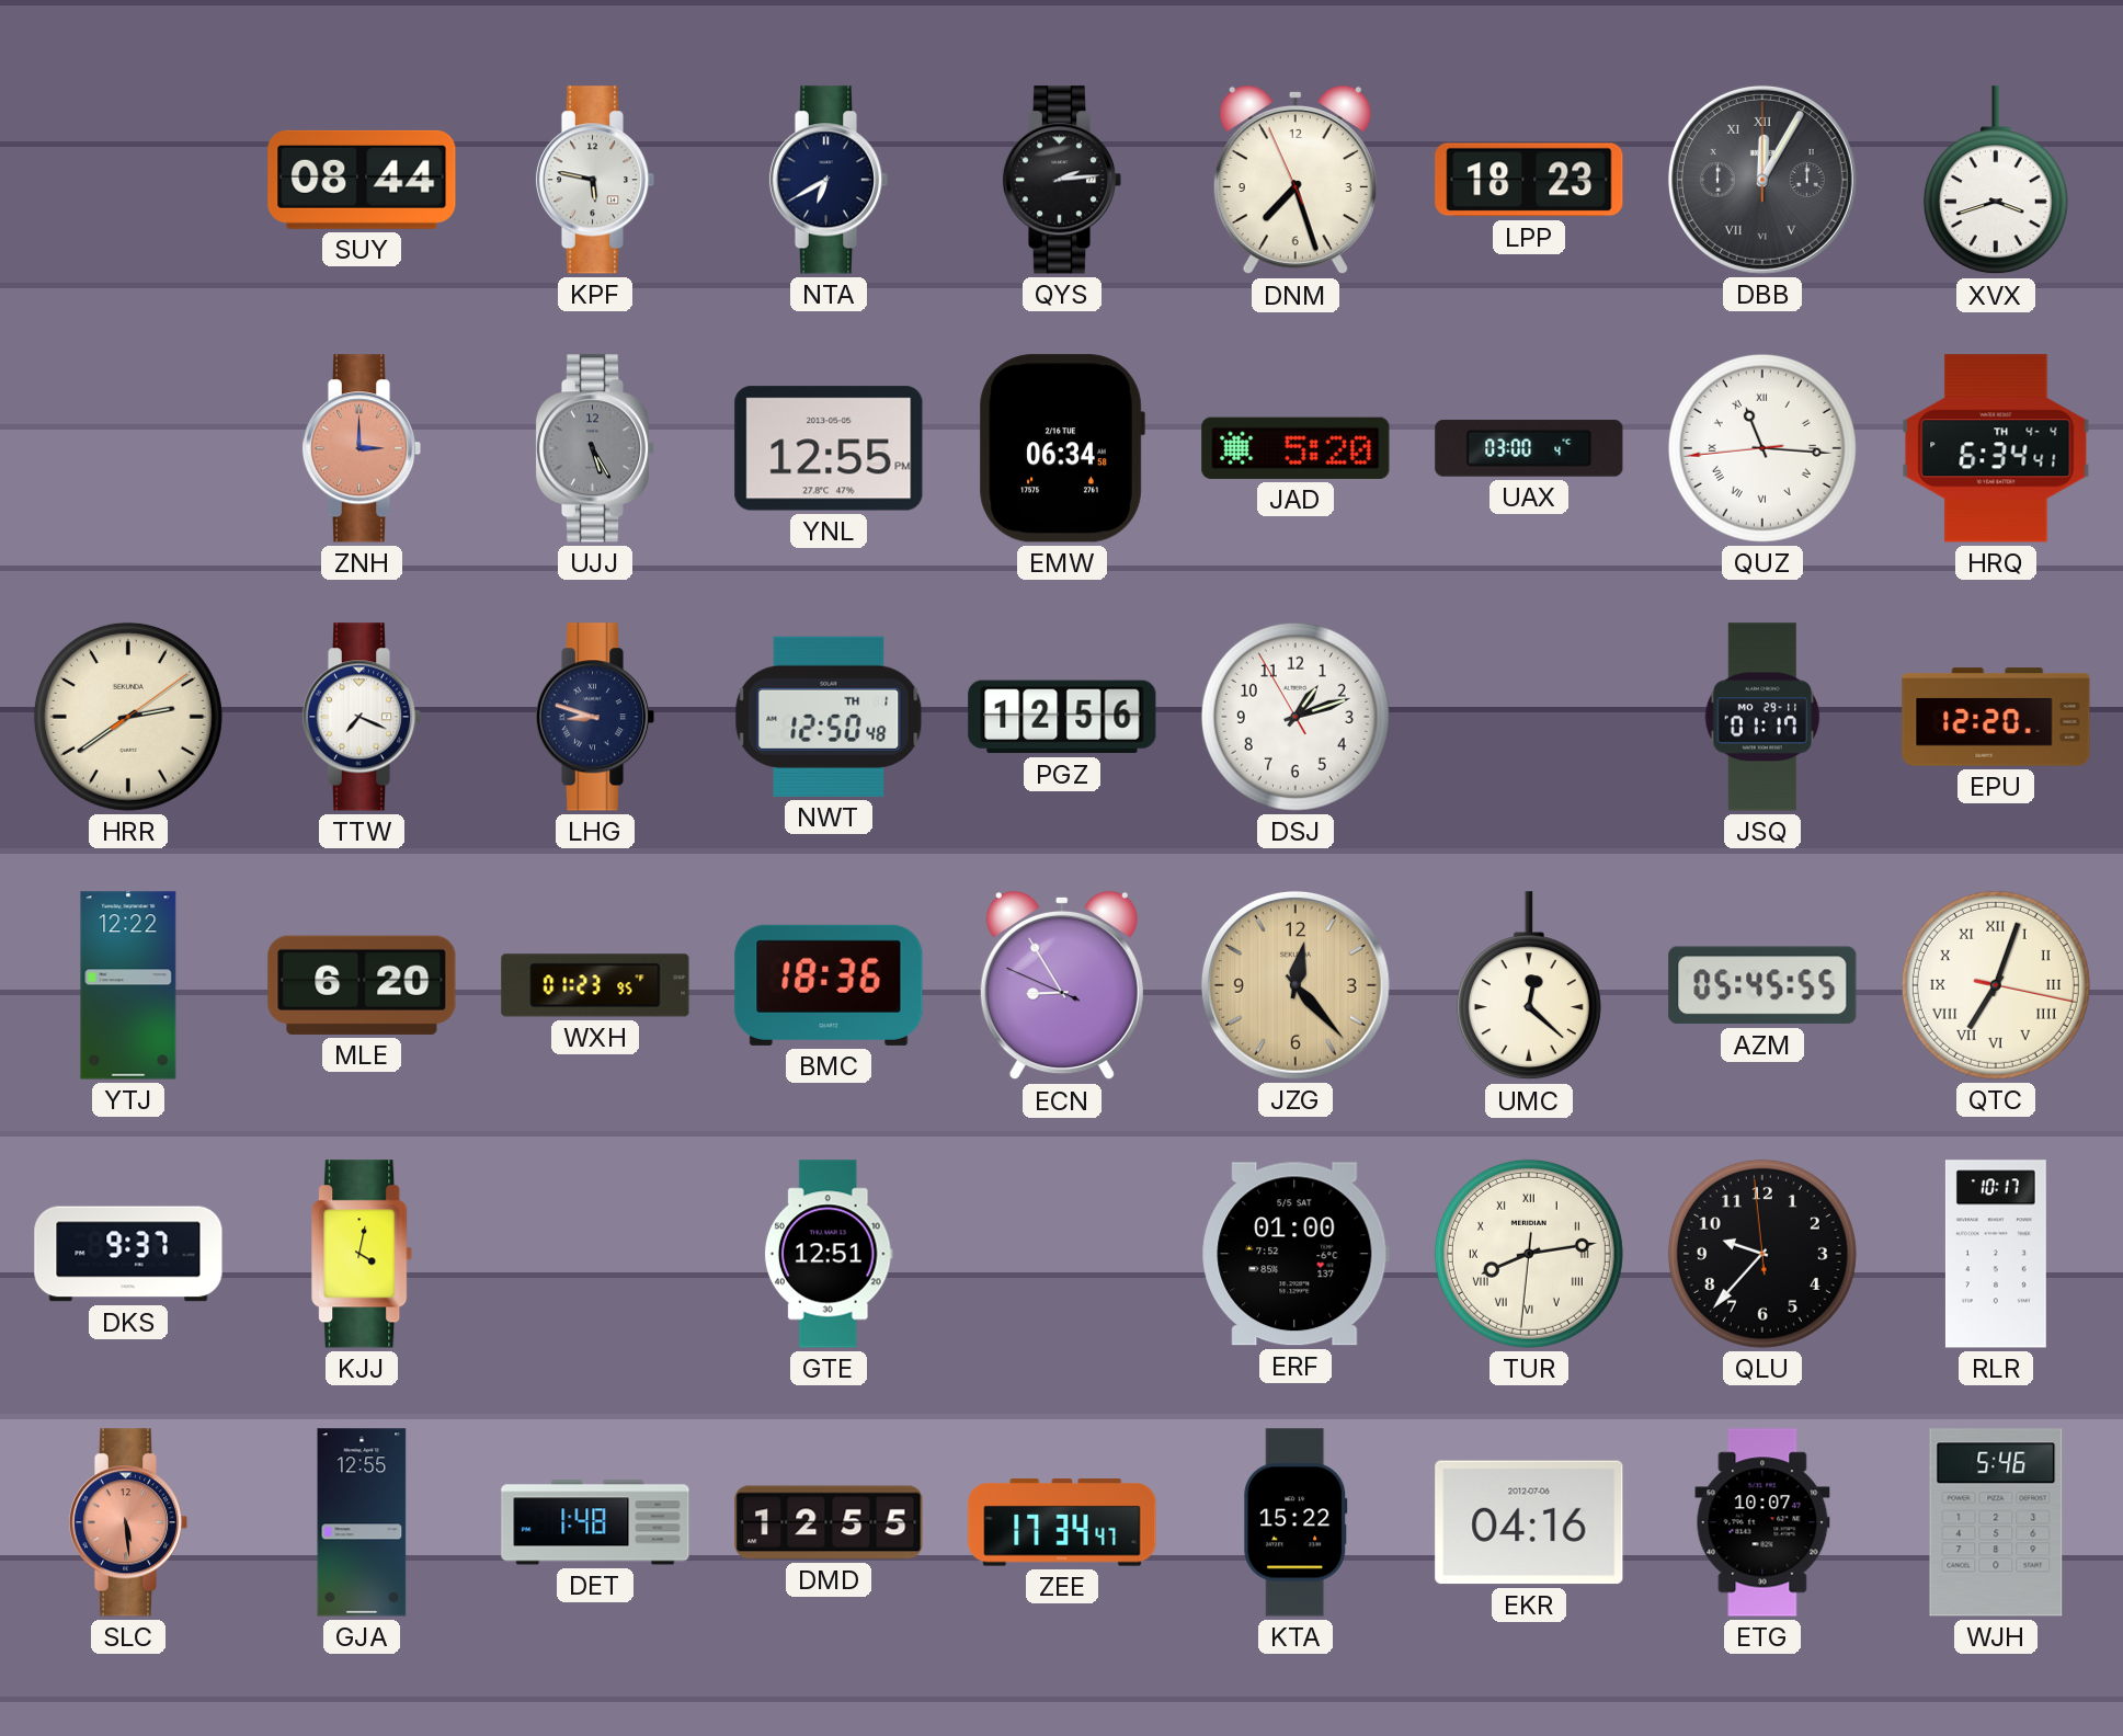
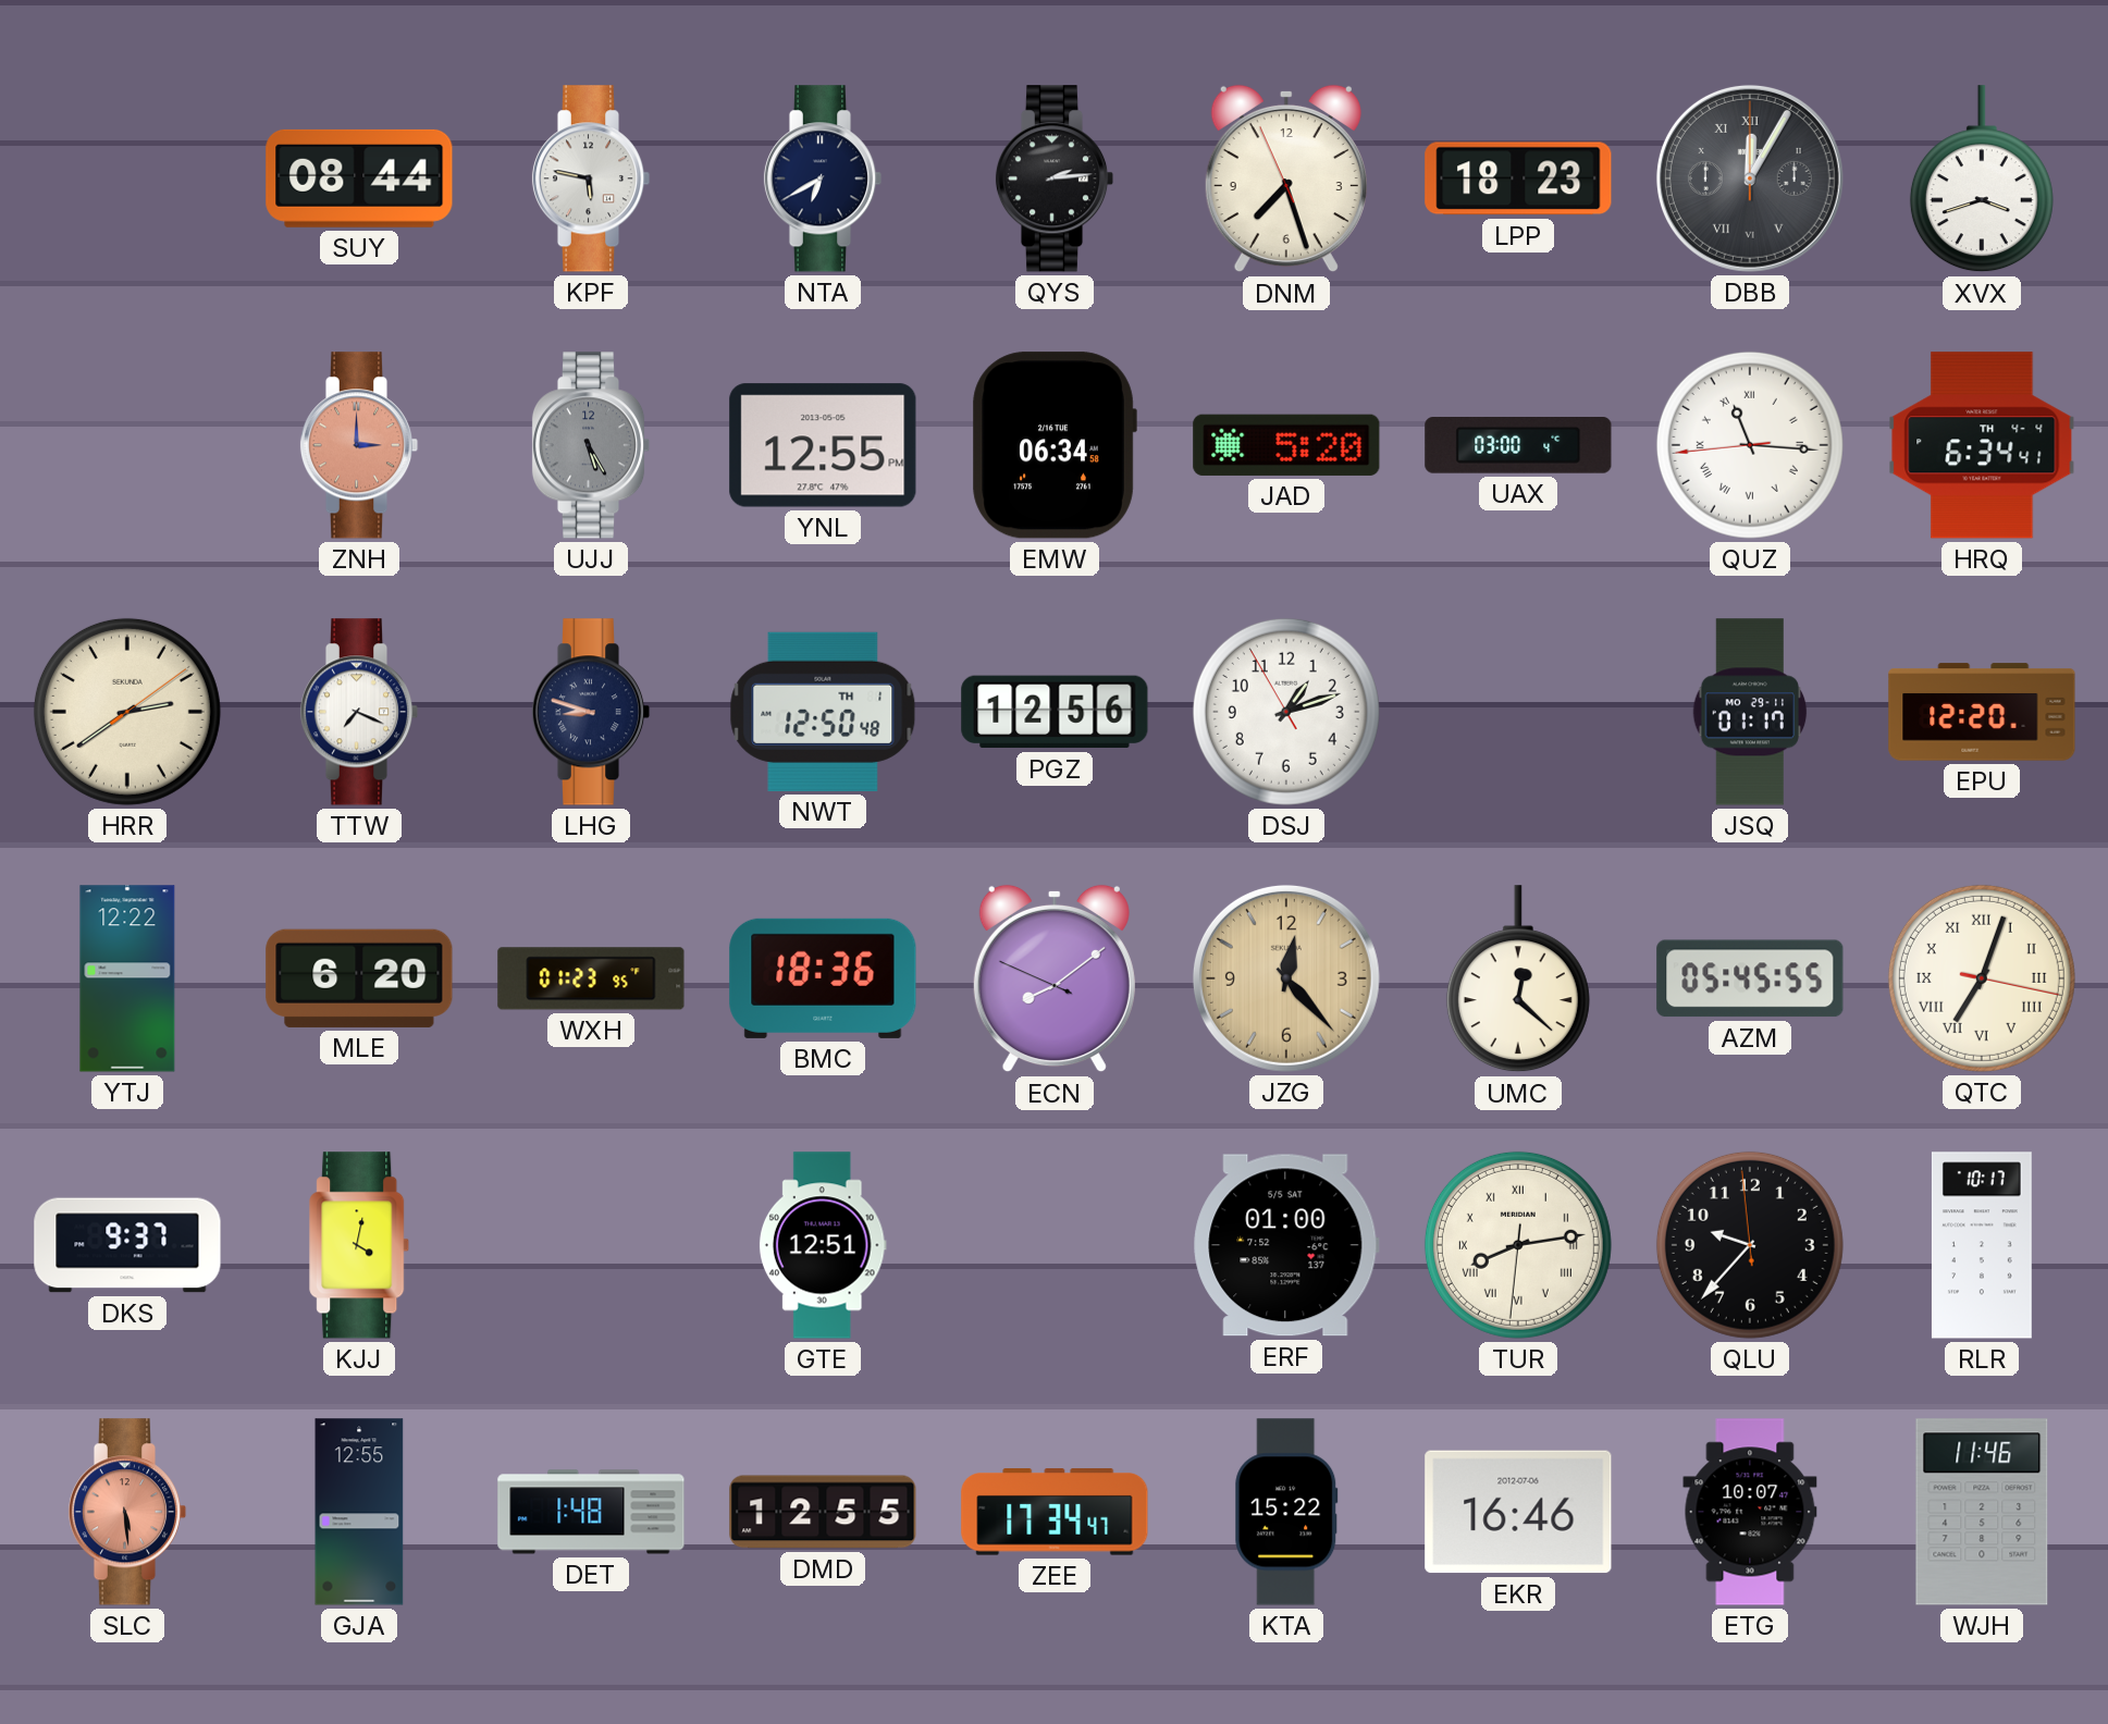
ECN: 8:54 -> 8:08 (1055, 978)
EKR: 04:16 -> 16:46 (1518, 1512)
WJH: 5:46 -> 11:46 (1982, 1512)
